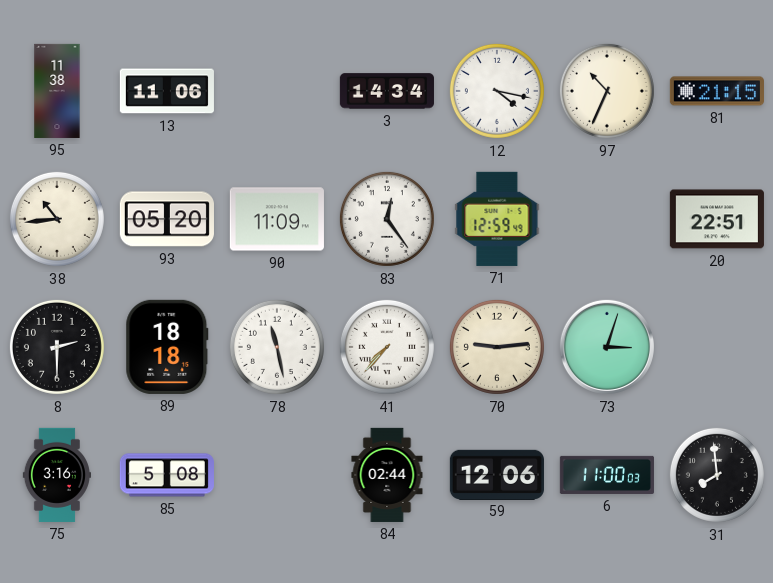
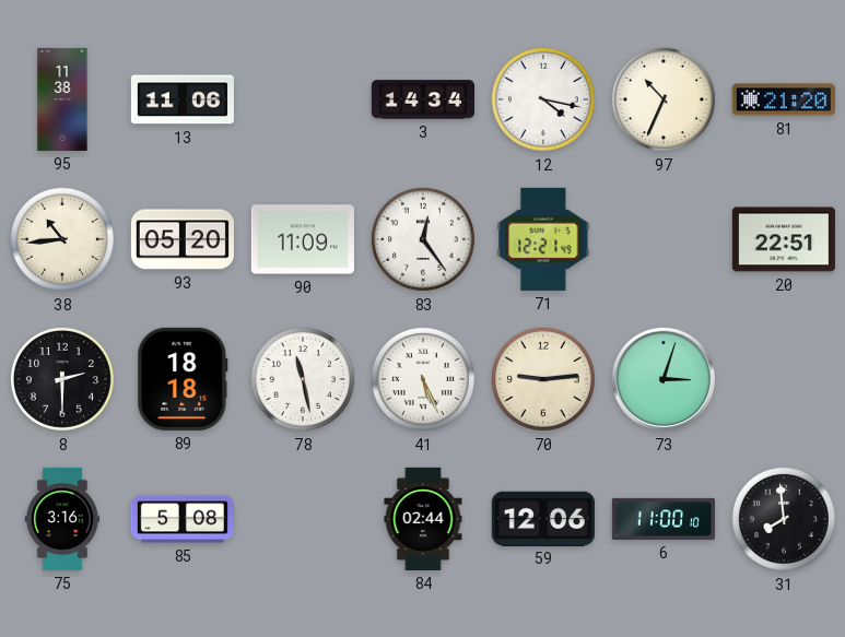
81: 21:15 -> 21:20 (784, 99)
71: 12:59 -> 12:21 (543, 239)
41: 7:37 -> 5:26 (423, 379)
6: 11:00:03 -> 11:00:10 (664, 519)
